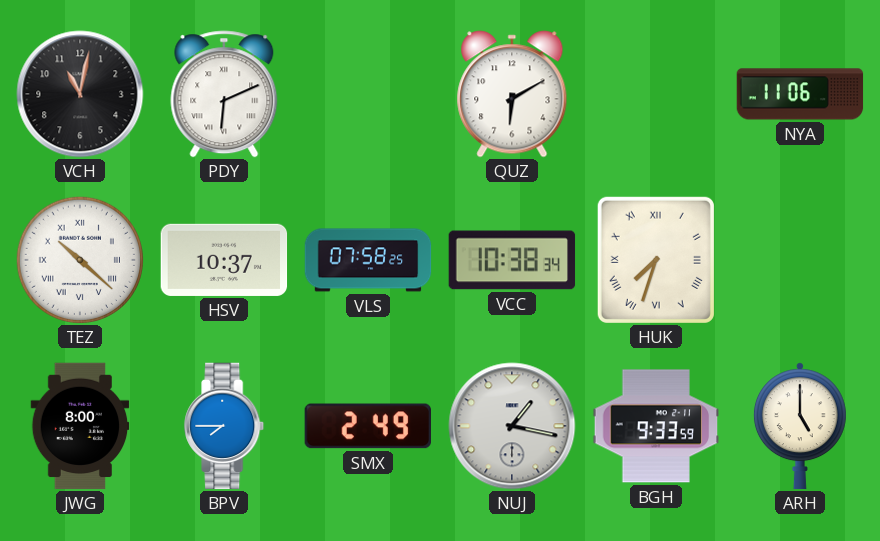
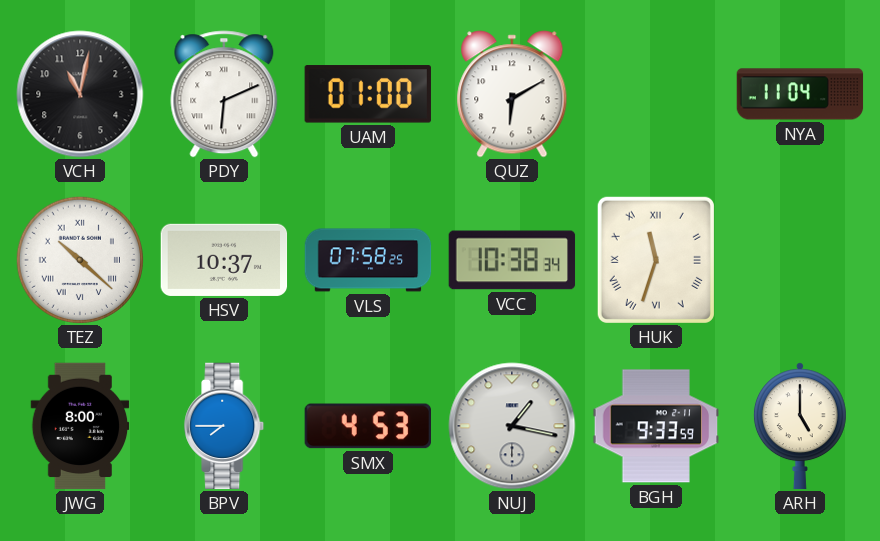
UAM: none -> 01:00 (368, 94)
NYA: 11:06 -> 11:04 (800, 94)
HUK: 7:33 -> 11:33 (656, 260)
SMX: 2:49 -> 4:53 (367, 426)
